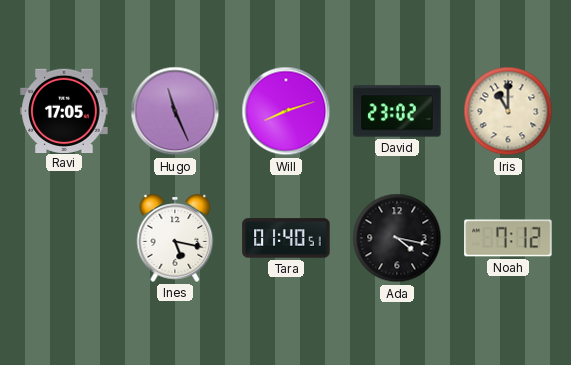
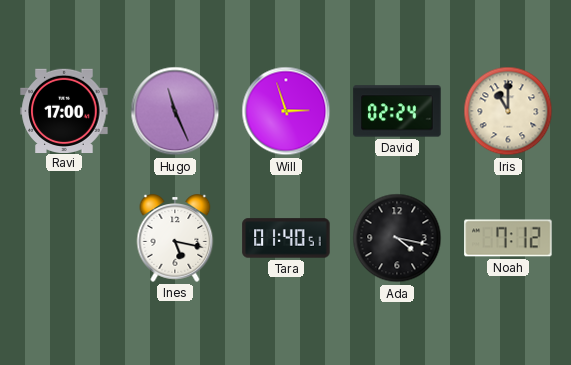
Ravi: 17:05 -> 17:00 (64, 110)
Will: 8:12 -> 2:57 (286, 111)
David: 23:02 -> 02:24 (397, 111)
